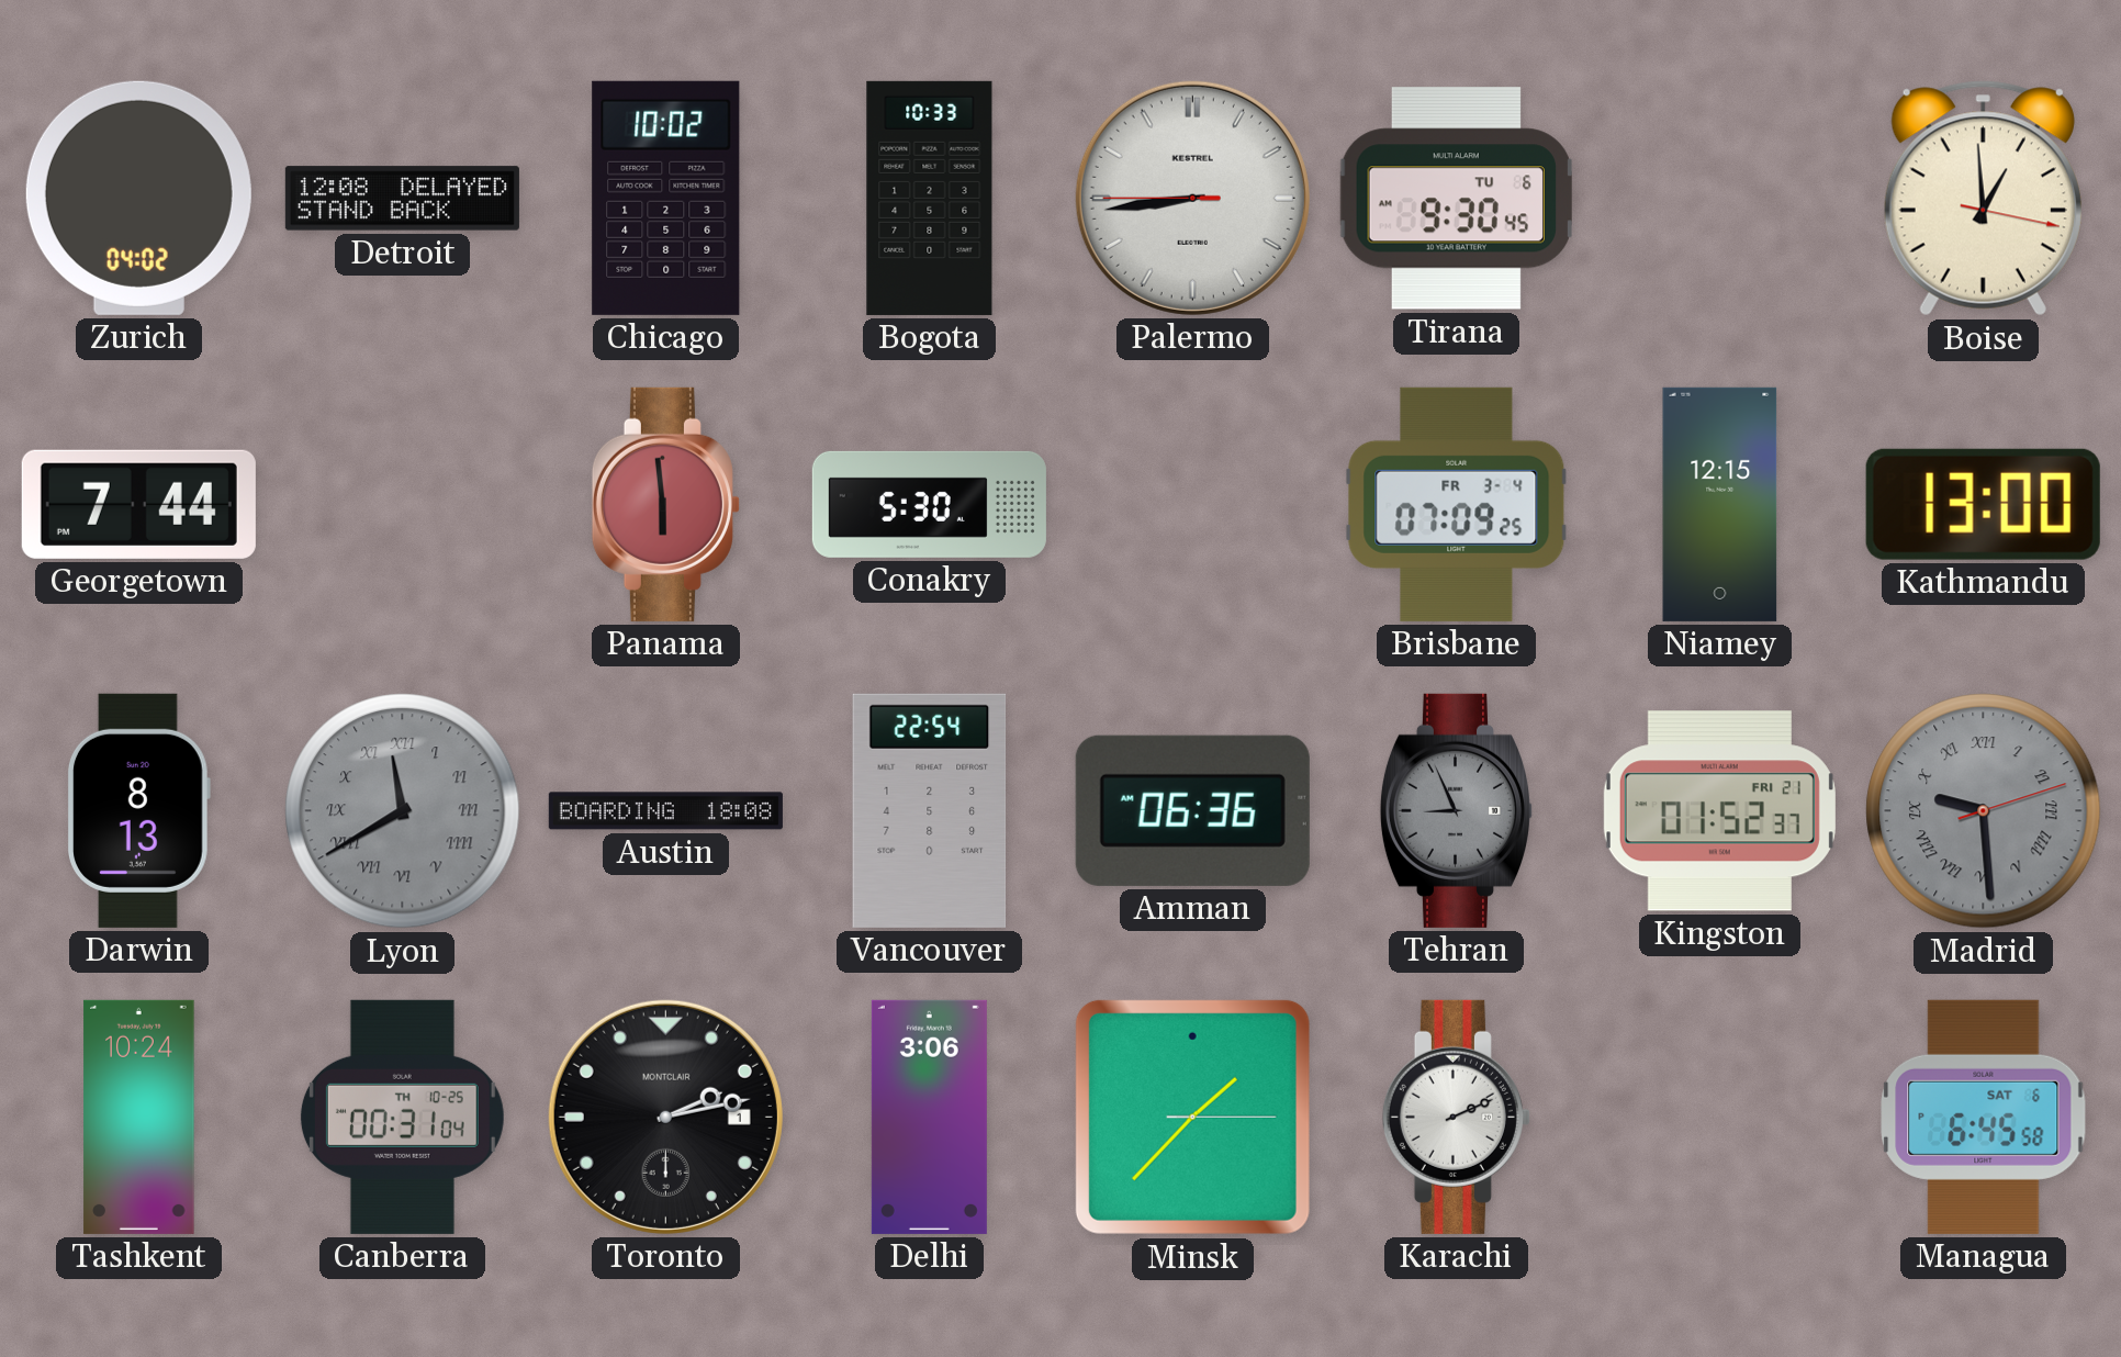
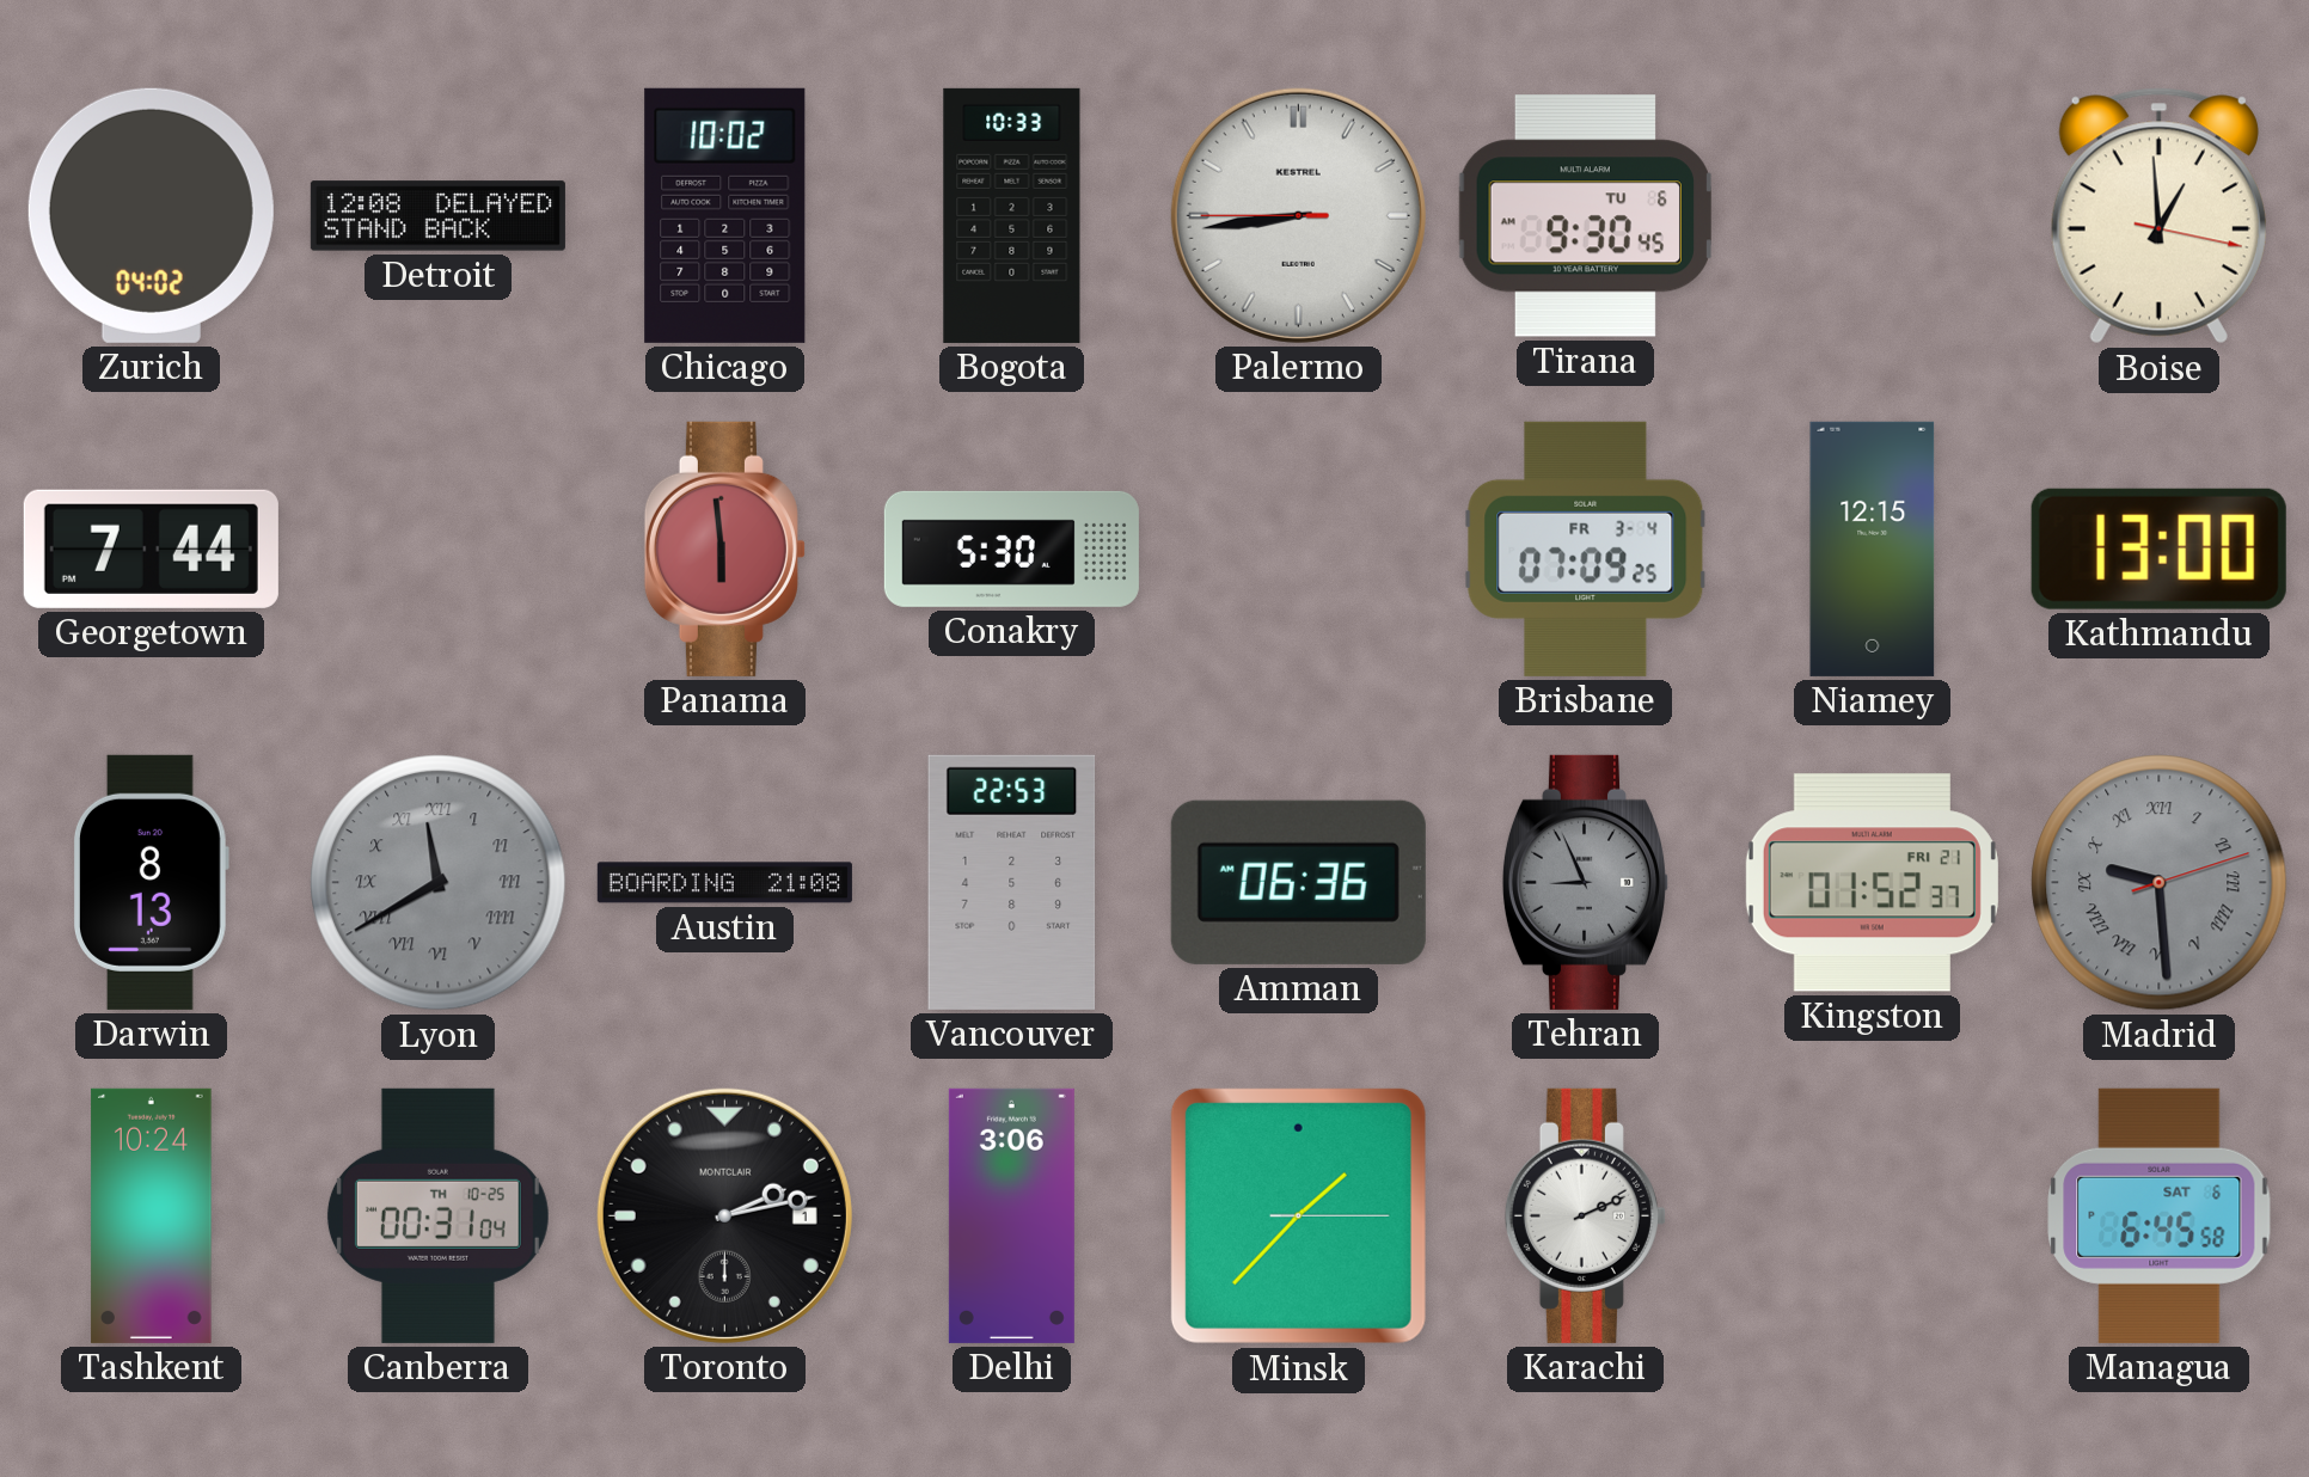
Austin: 18:08 -> 21:08 (724, 883)
Vancouver: 22:54 -> 22:53 (1012, 882)
